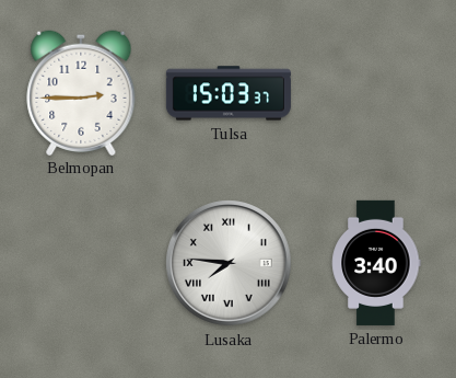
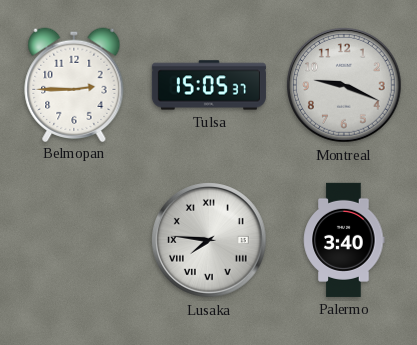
Tulsa: 15:03 -> 15:05 (209, 85)
Montreal: none -> 9:19 (345, 86)
